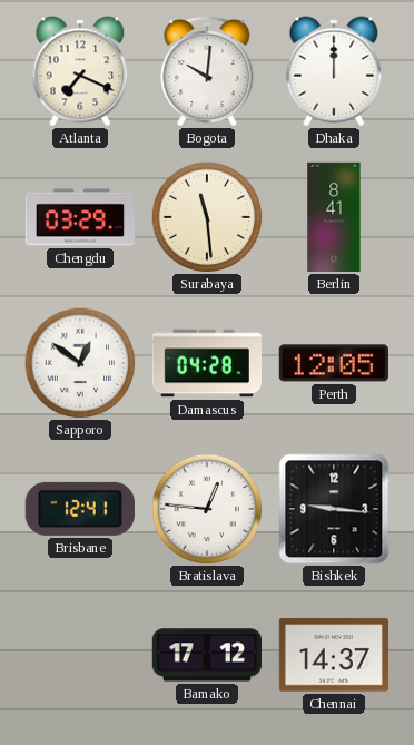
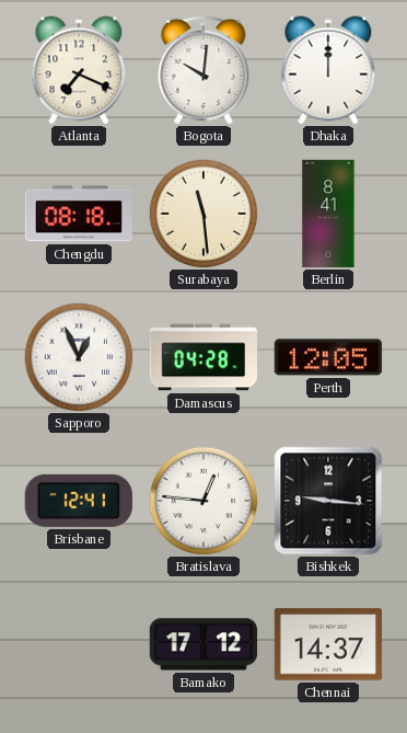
Chengdu: 03:29 -> 08:18 (78, 214)
Sapporo: 12:51 -> 12:56 (79, 357)
